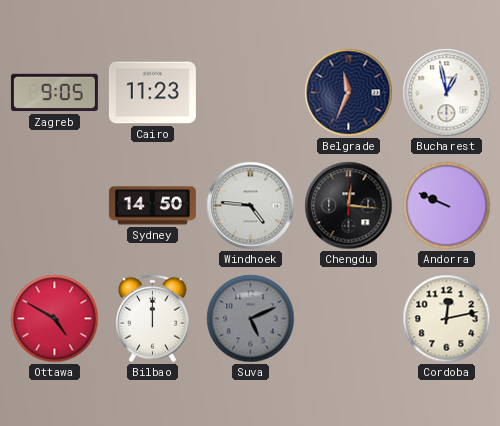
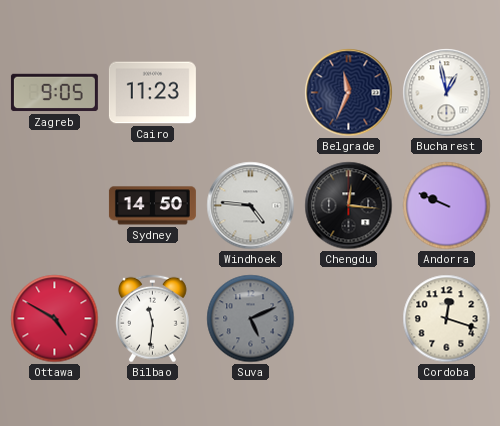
Bilbao: 12:00 -> 11:31 (153, 319)
Cordoba: 12:13 -> 12:18 (447, 319)
